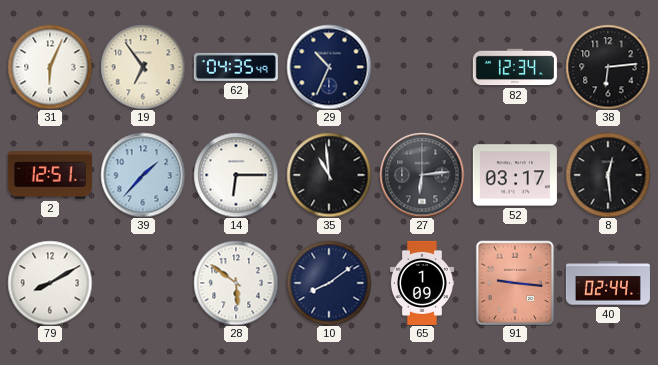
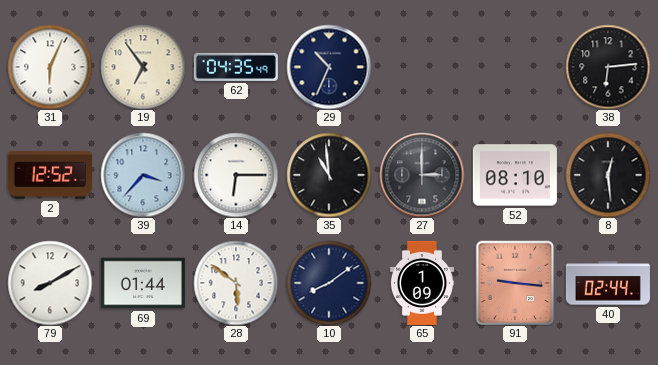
82: 12:34 -> none (515, 67)
2: 12:51 -> 12:52 (50, 175)
39: 1:37 -> 3:37 (143, 175)
27: 6:14 -> 3:00 (422, 175)
52: 03:17 -> 08:10 (515, 175)
69: none -> 01:44 (143, 283)
